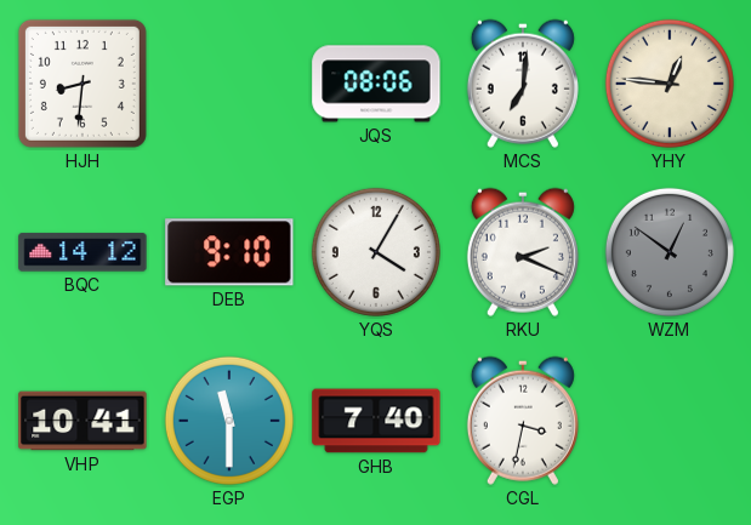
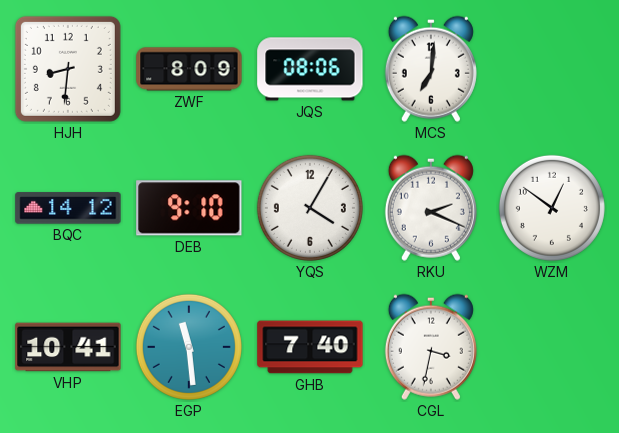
ZWF: none -> 8:09 (189, 69)
YHY: 12:46 -> none (670, 84)
WZM dial: grey -> white (552, 208)
EGP: 11:30 -> 11:29 (189, 347)
